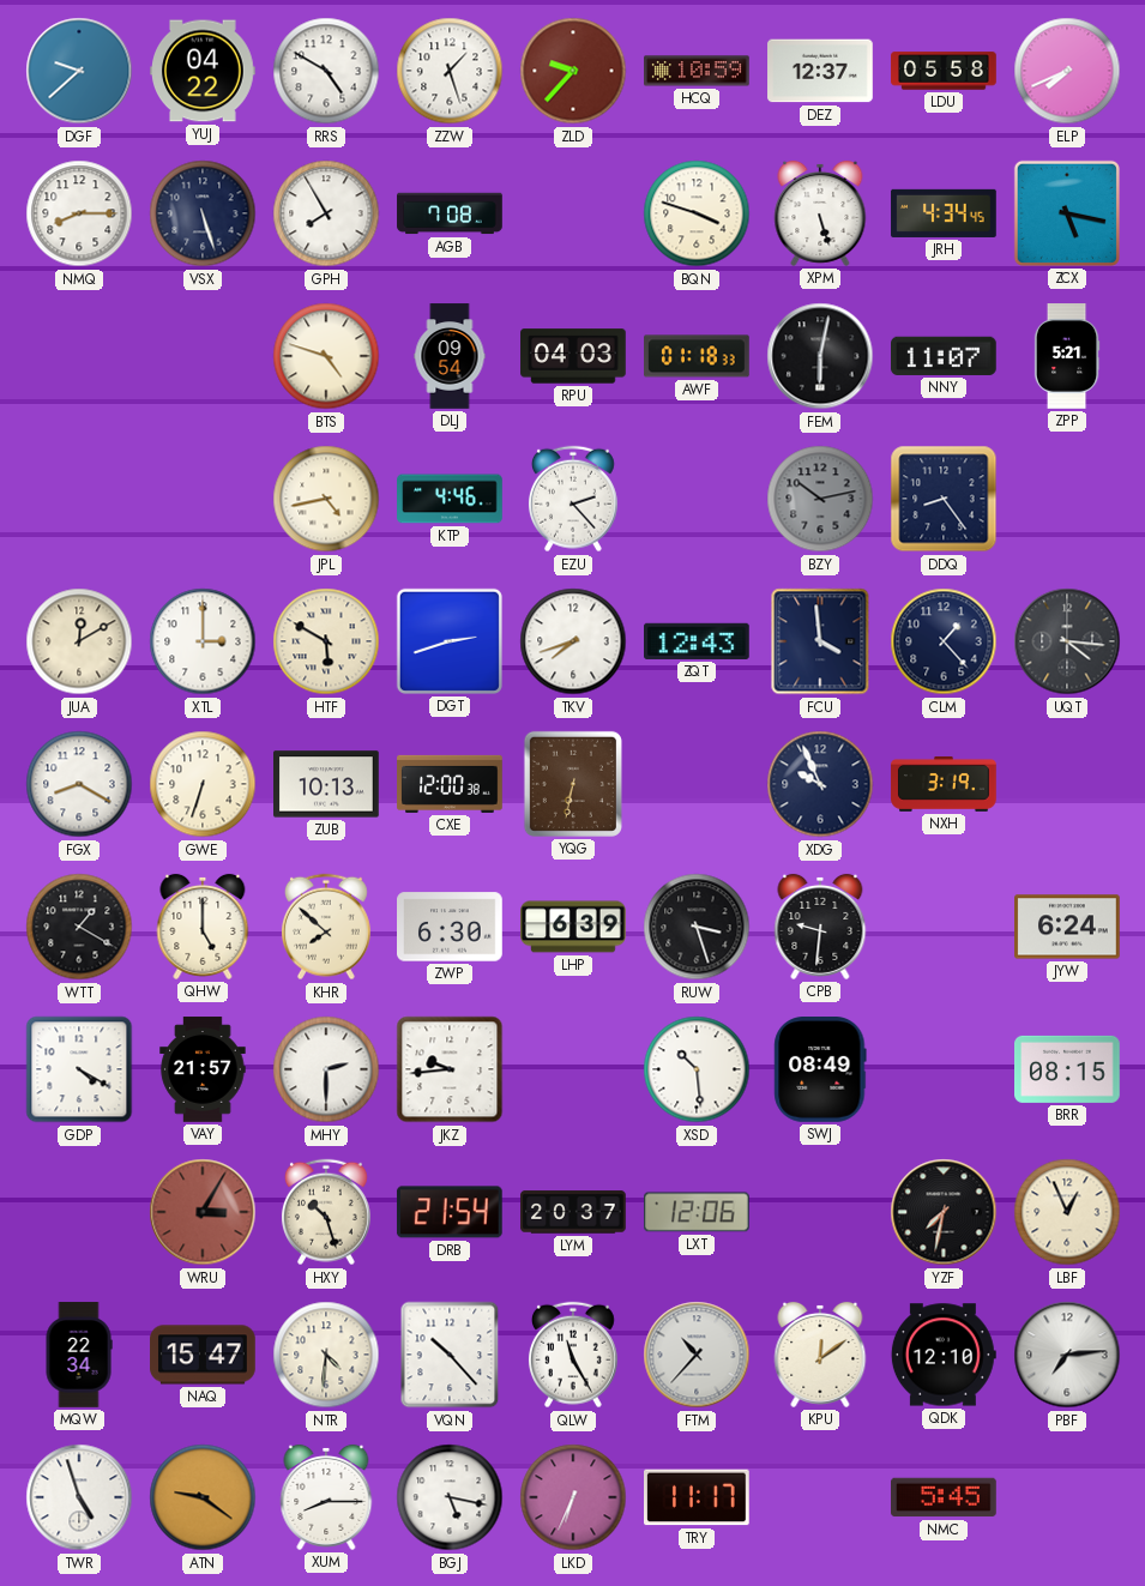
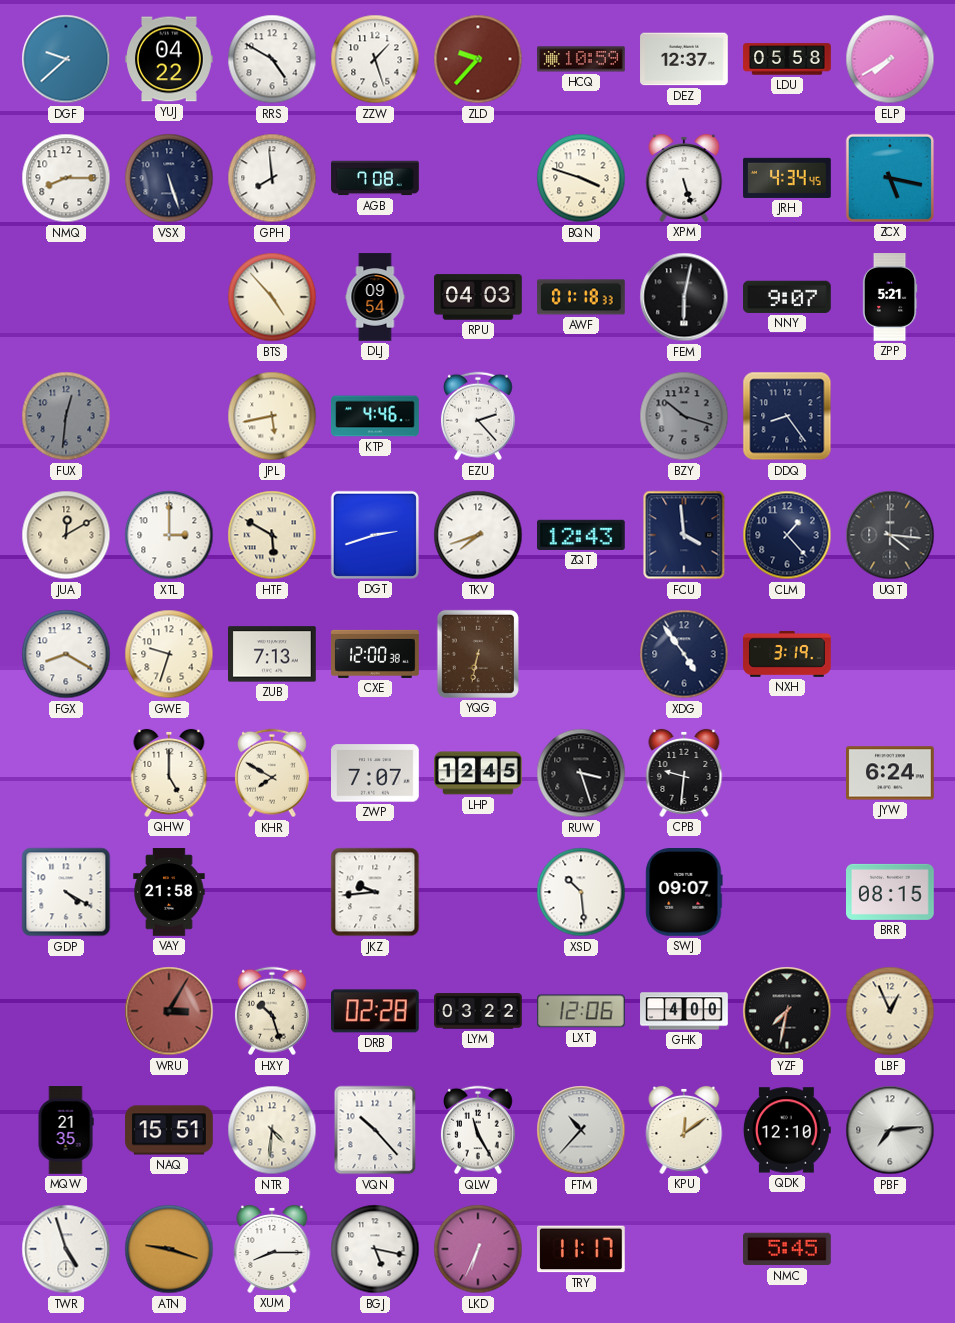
ELP: 7:41 -> 7:40 (890, 59)
GPH: 7:55 -> 7:59 (272, 178)
BTS: 4:48 -> 4:53 (272, 297)
NNY: 11:07 -> 9:07 (788, 297)
FUX: none -> 12:31 (66, 416)
JPL: 4:43 -> 5:43 (272, 416)
BZY: 10:13 -> 10:18 (684, 416)
GWE: 6:33 -> 9:33 (169, 654)
ZUB: 10:13 -> 7:13 (273, 654)
XDG: 9:56 -> 4:54 (684, 654)
WTT: 1:20 -> none (79, 927)
KHR: 7:52 -> 7:50 (272, 773)
ZWP: 6:30 -> 7:07 (376, 773)
LHP: 6:39 -> 12:45 (478, 773)
VAY: 21:57 -> 21:58 (169, 892)
MHY: 2:30 -> none (326, 1069)
SWJ: 08:49 -> 09:07 (684, 893)
DRB: 21:54 -> 02:28 (375, 1011)
LYM: 20:37 -> 03:22 (478, 1011)
GHK: none -> 4:00 (684, 1011)
MQW: 22:34 -> 21:35 (66, 1130)
NAQ: 15:47 -> 15:51 (169, 1130)
ATN: 9:21 -> 9:18 (169, 1249)
